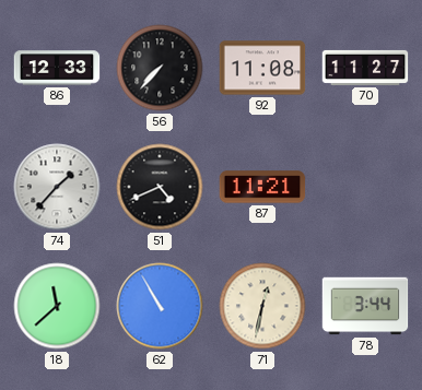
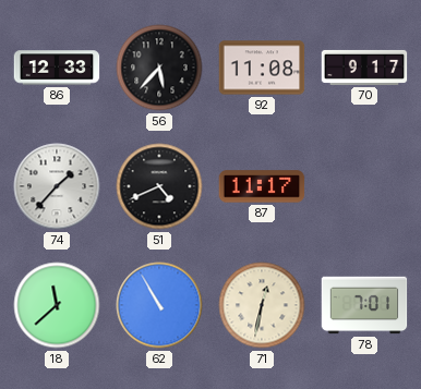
56: 7:37 -> 5:37 (159, 68)
70: 11:27 -> 9:17 (364, 68)
87: 11:21 -> 11:17 (262, 186)
78: 3:44 -> 7:01 (364, 305)
